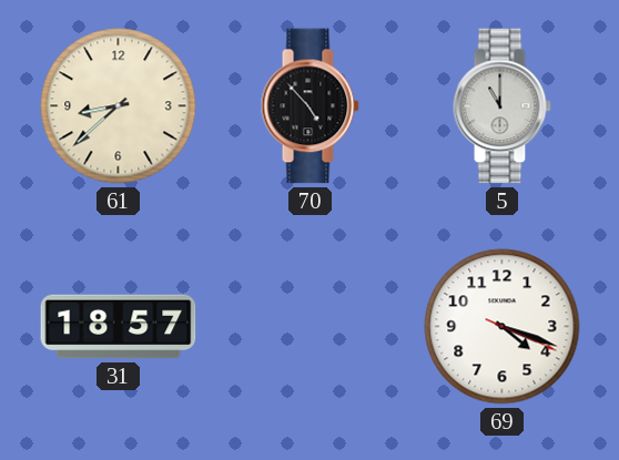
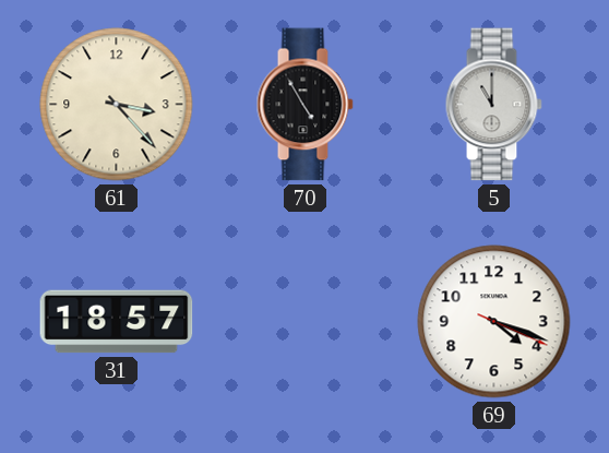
61: 8:38 -> 3:23 (117, 105)
70: 4:53 -> 4:55 (304, 105)
